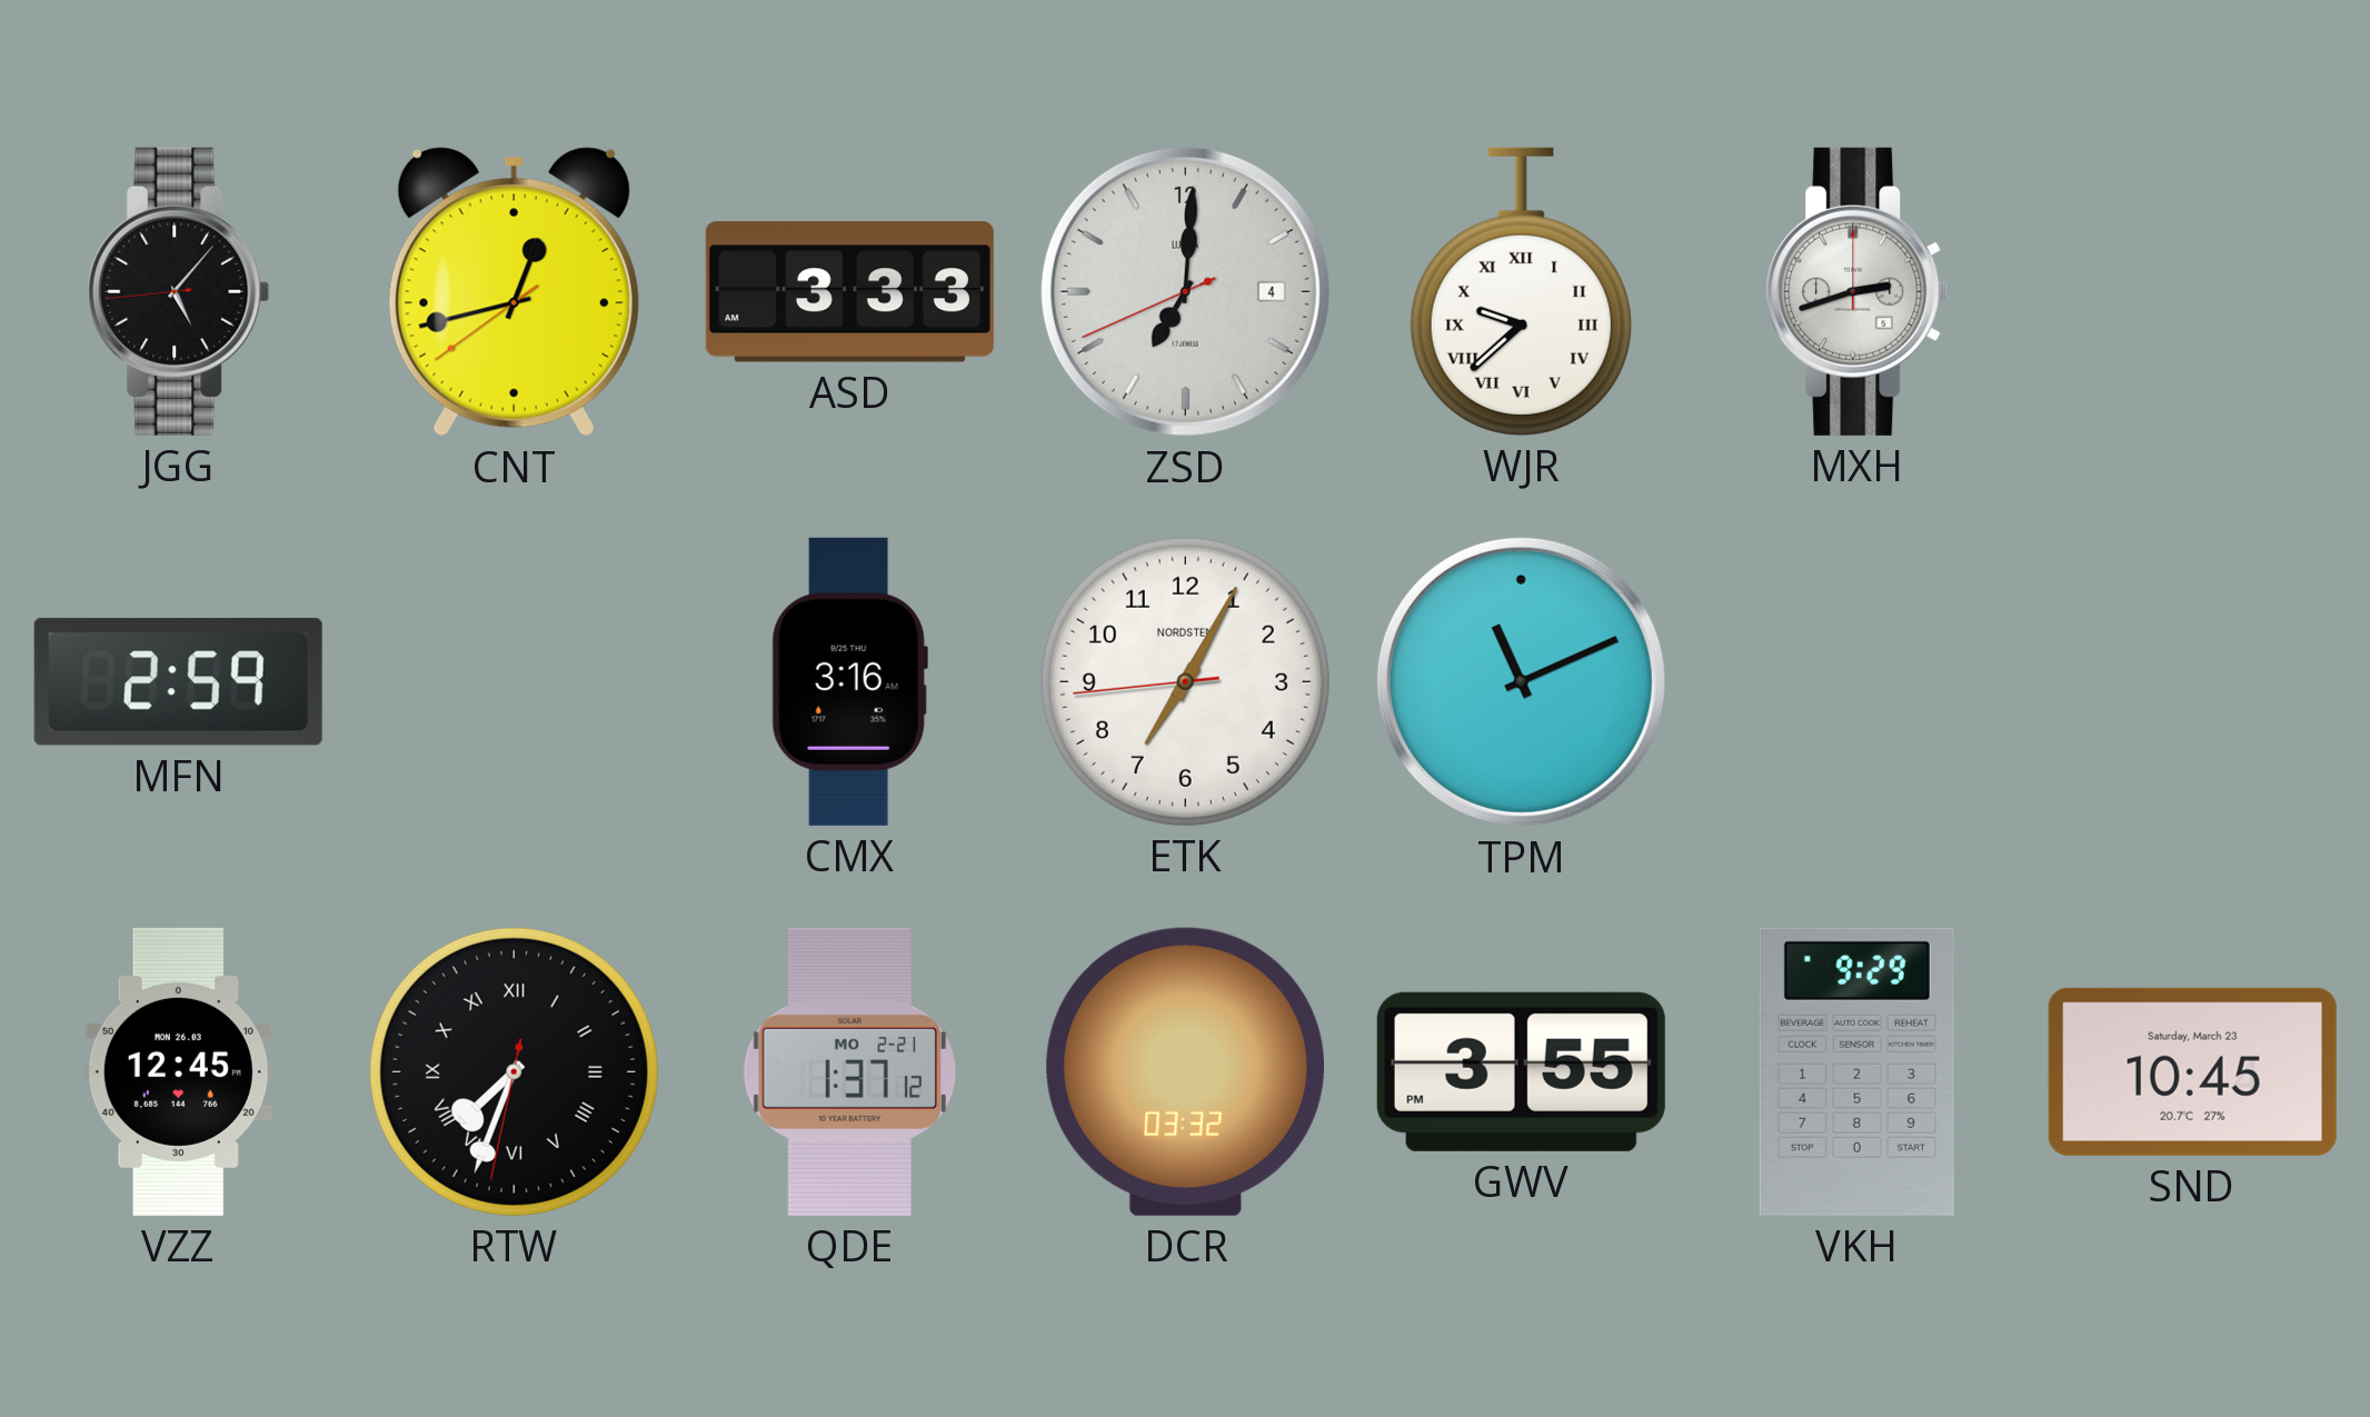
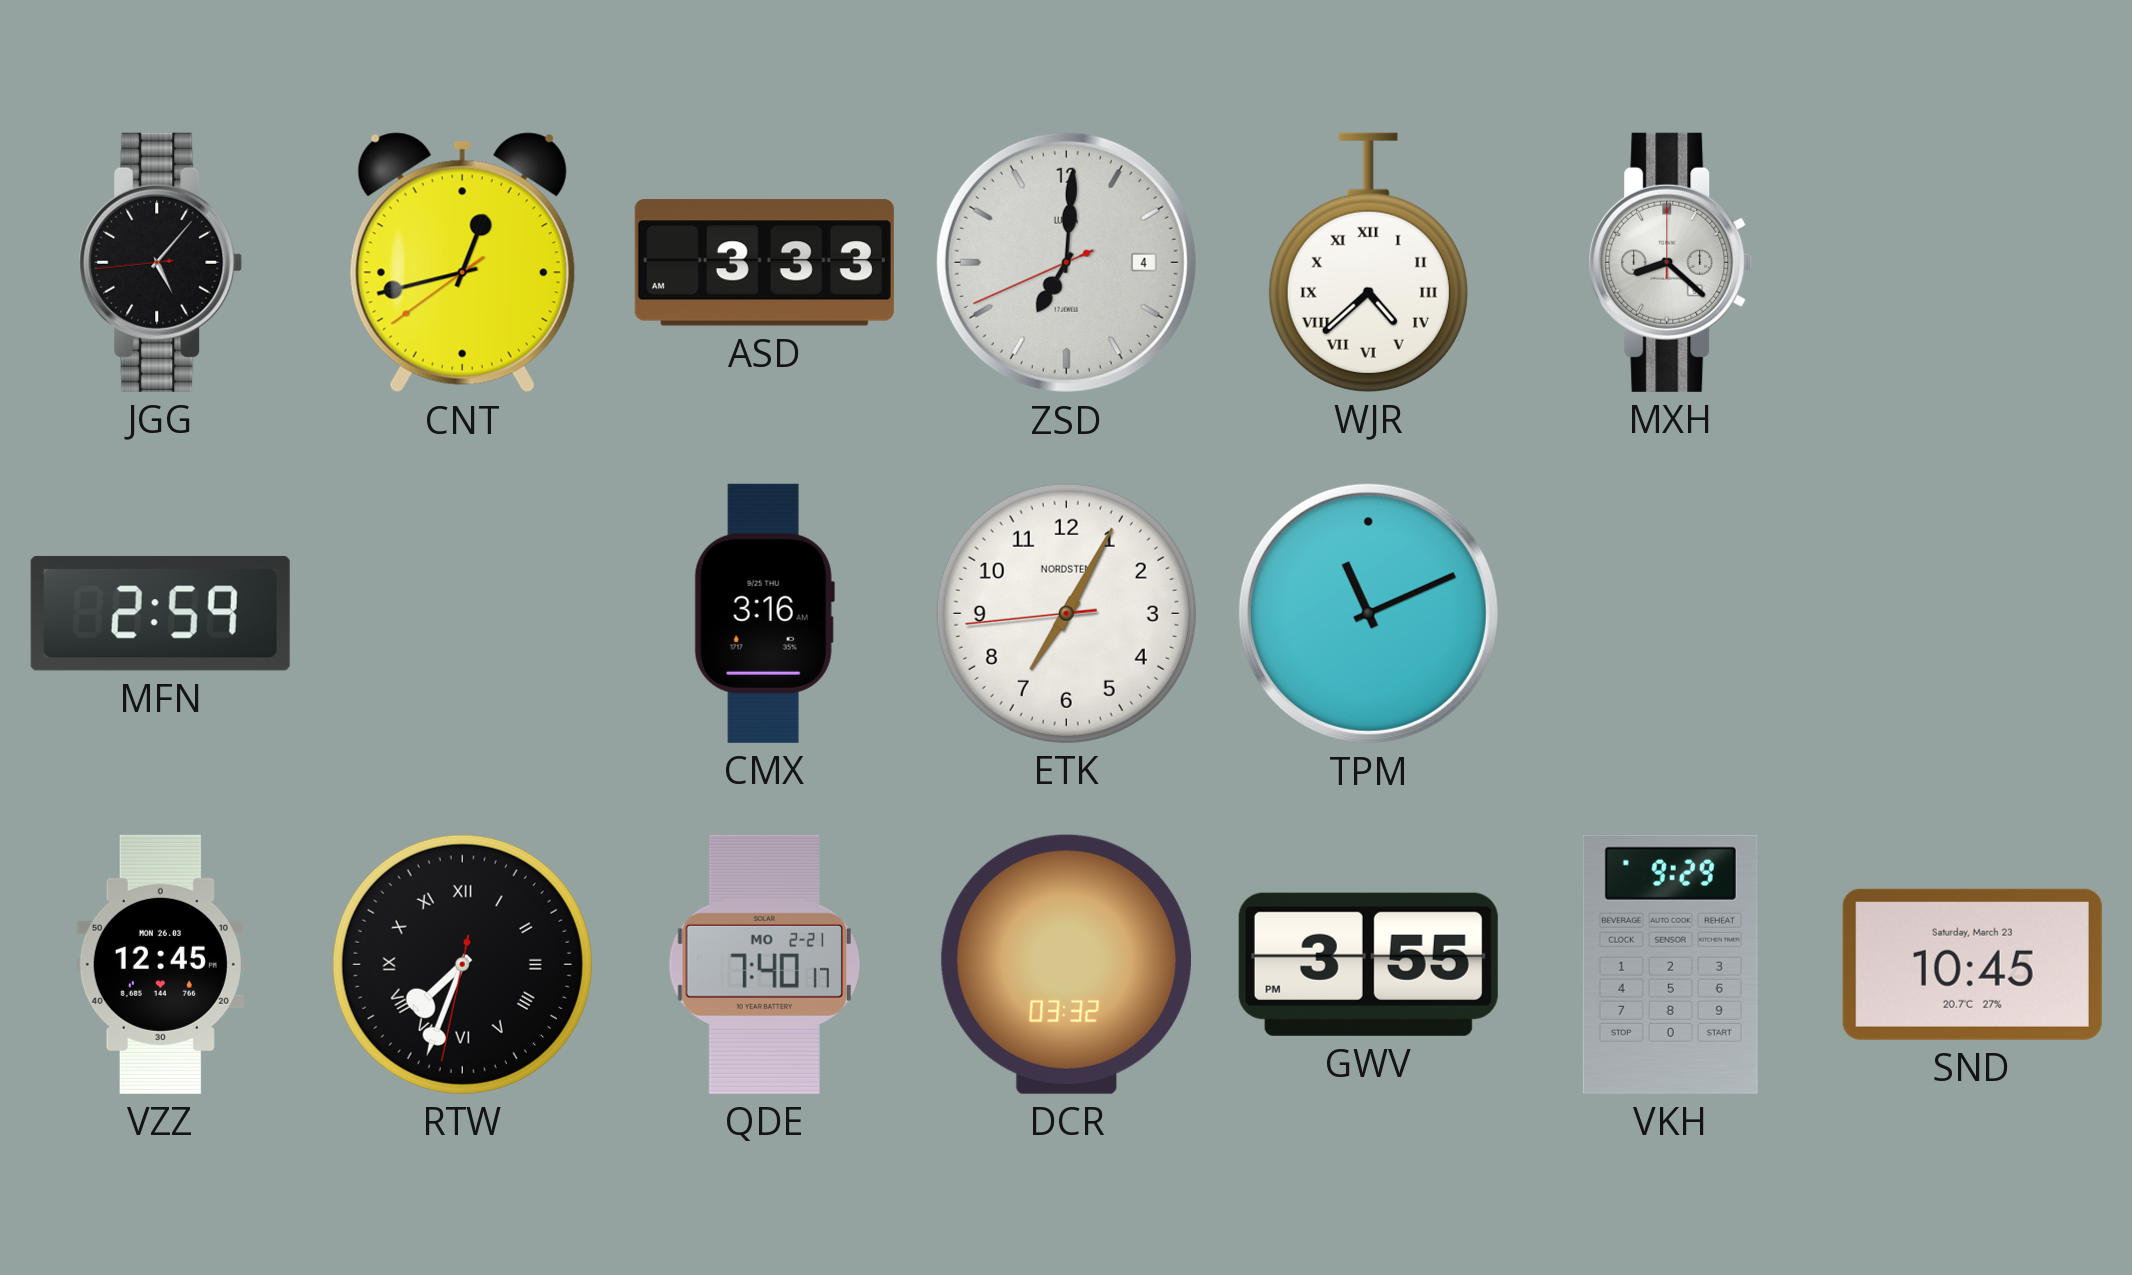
WJR: 9:38 -> 4:38 (1368, 262)
MXH: 2:42 -> 8:22 (1671, 262)
QDE: 1:37 -> 7:40 (764, 964)
